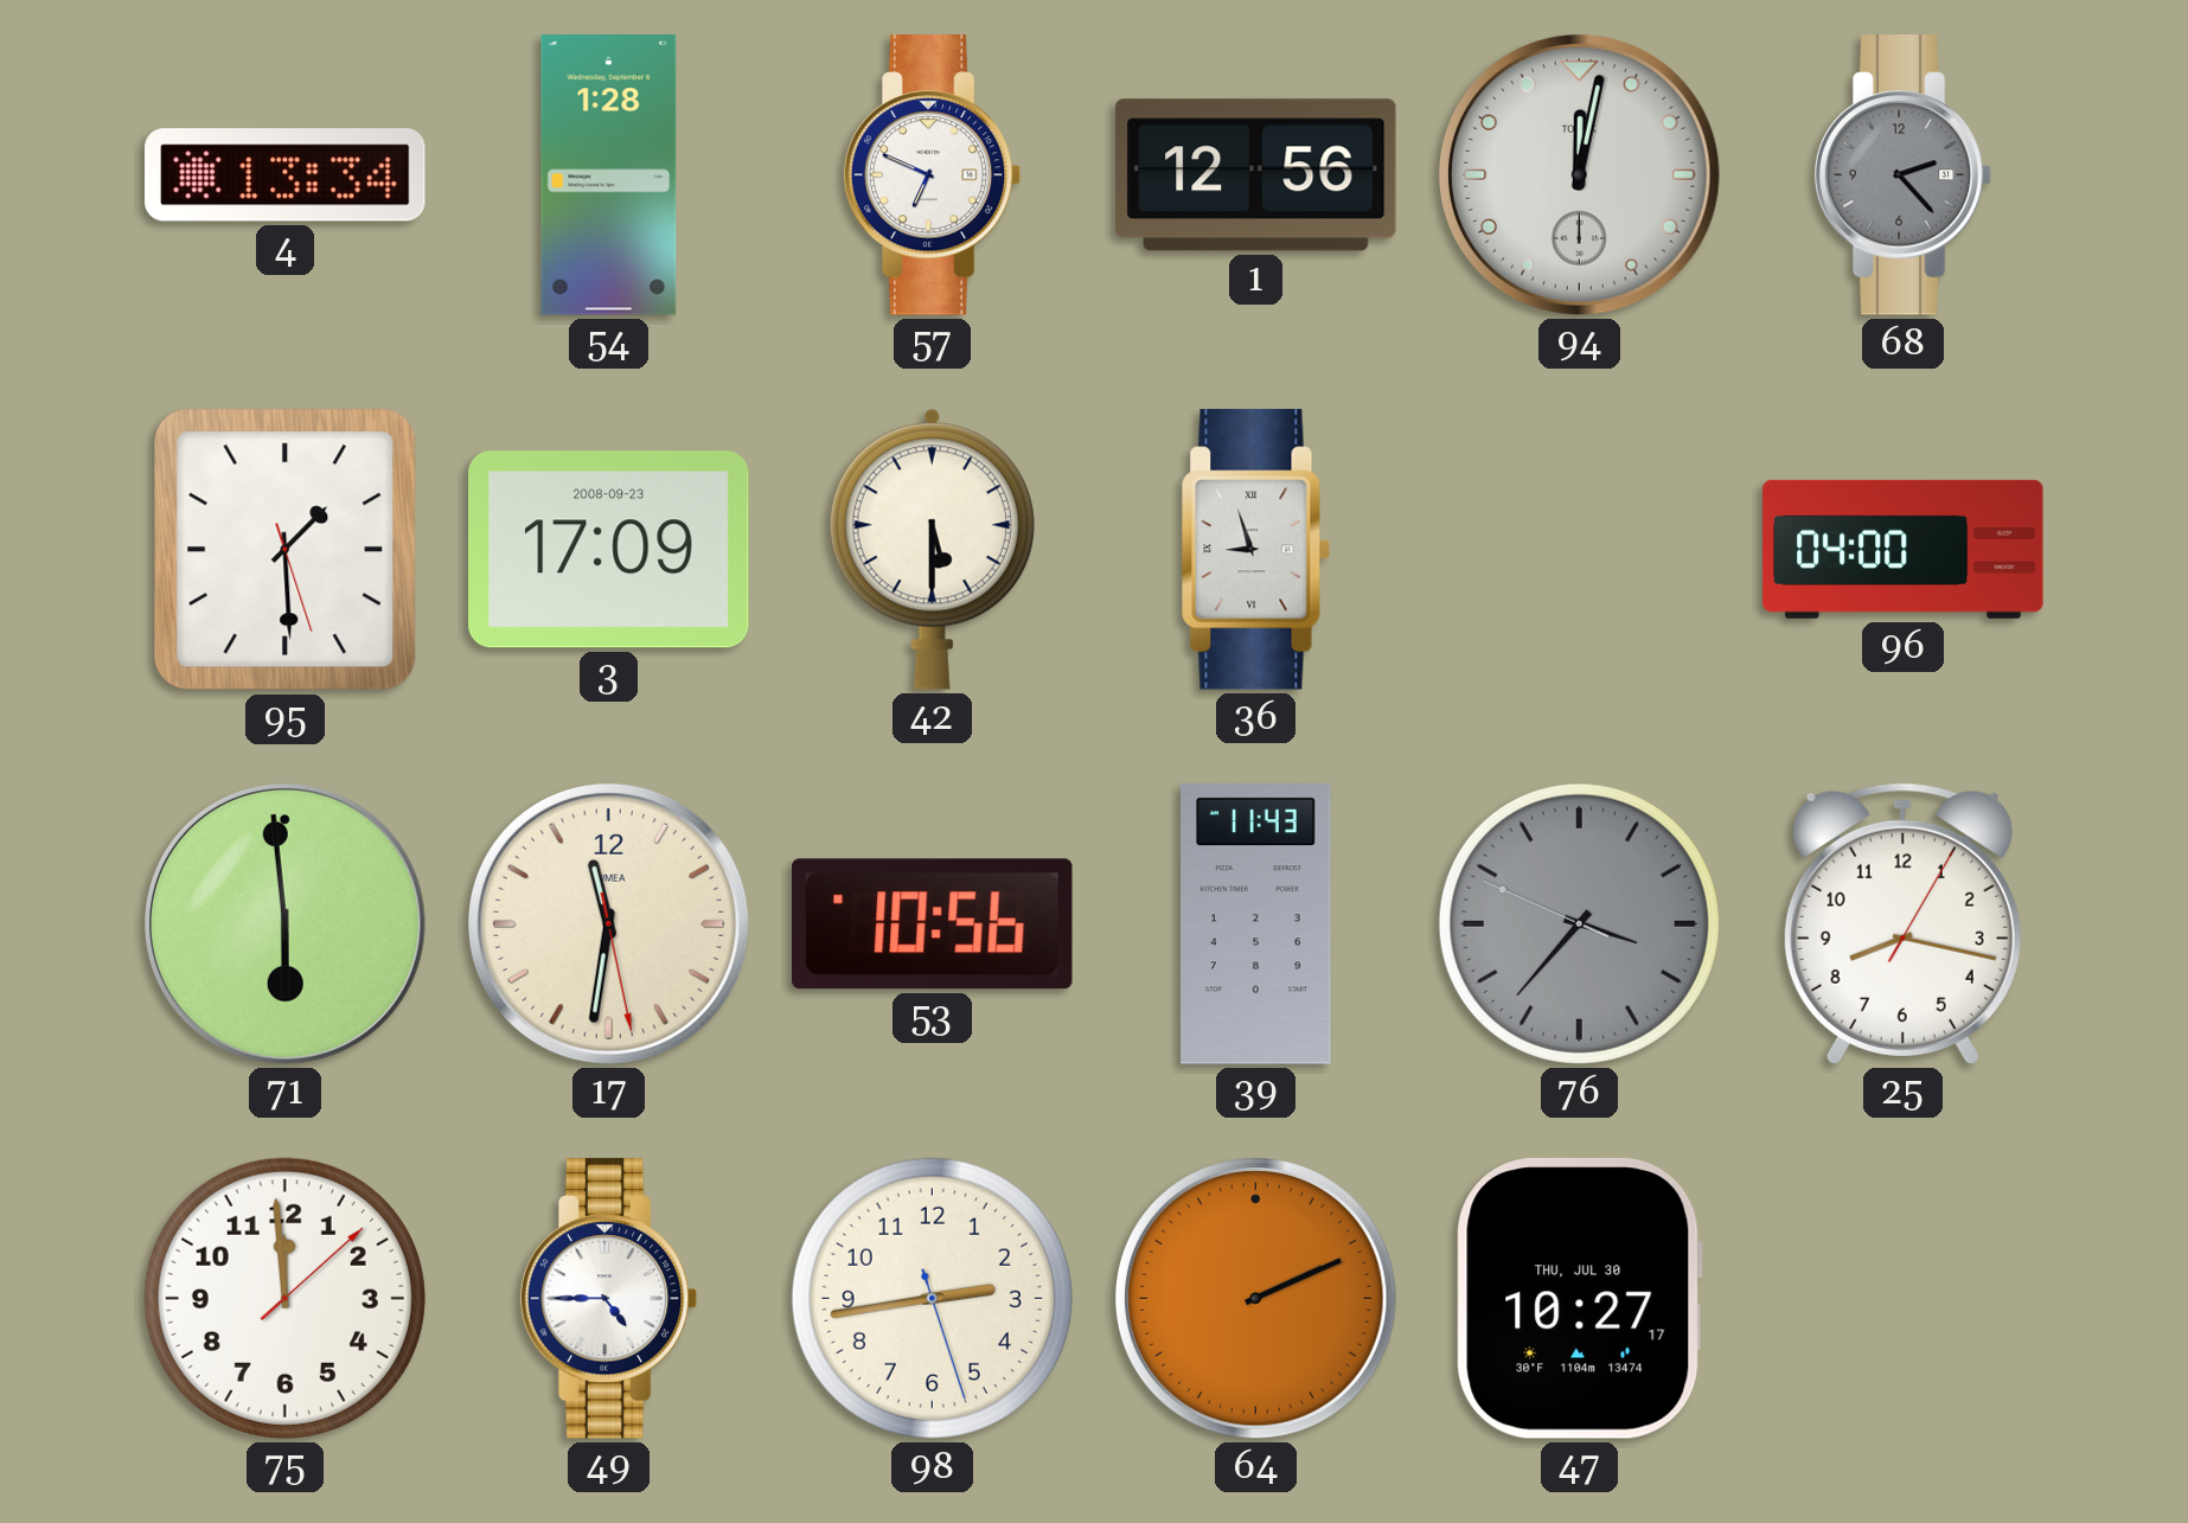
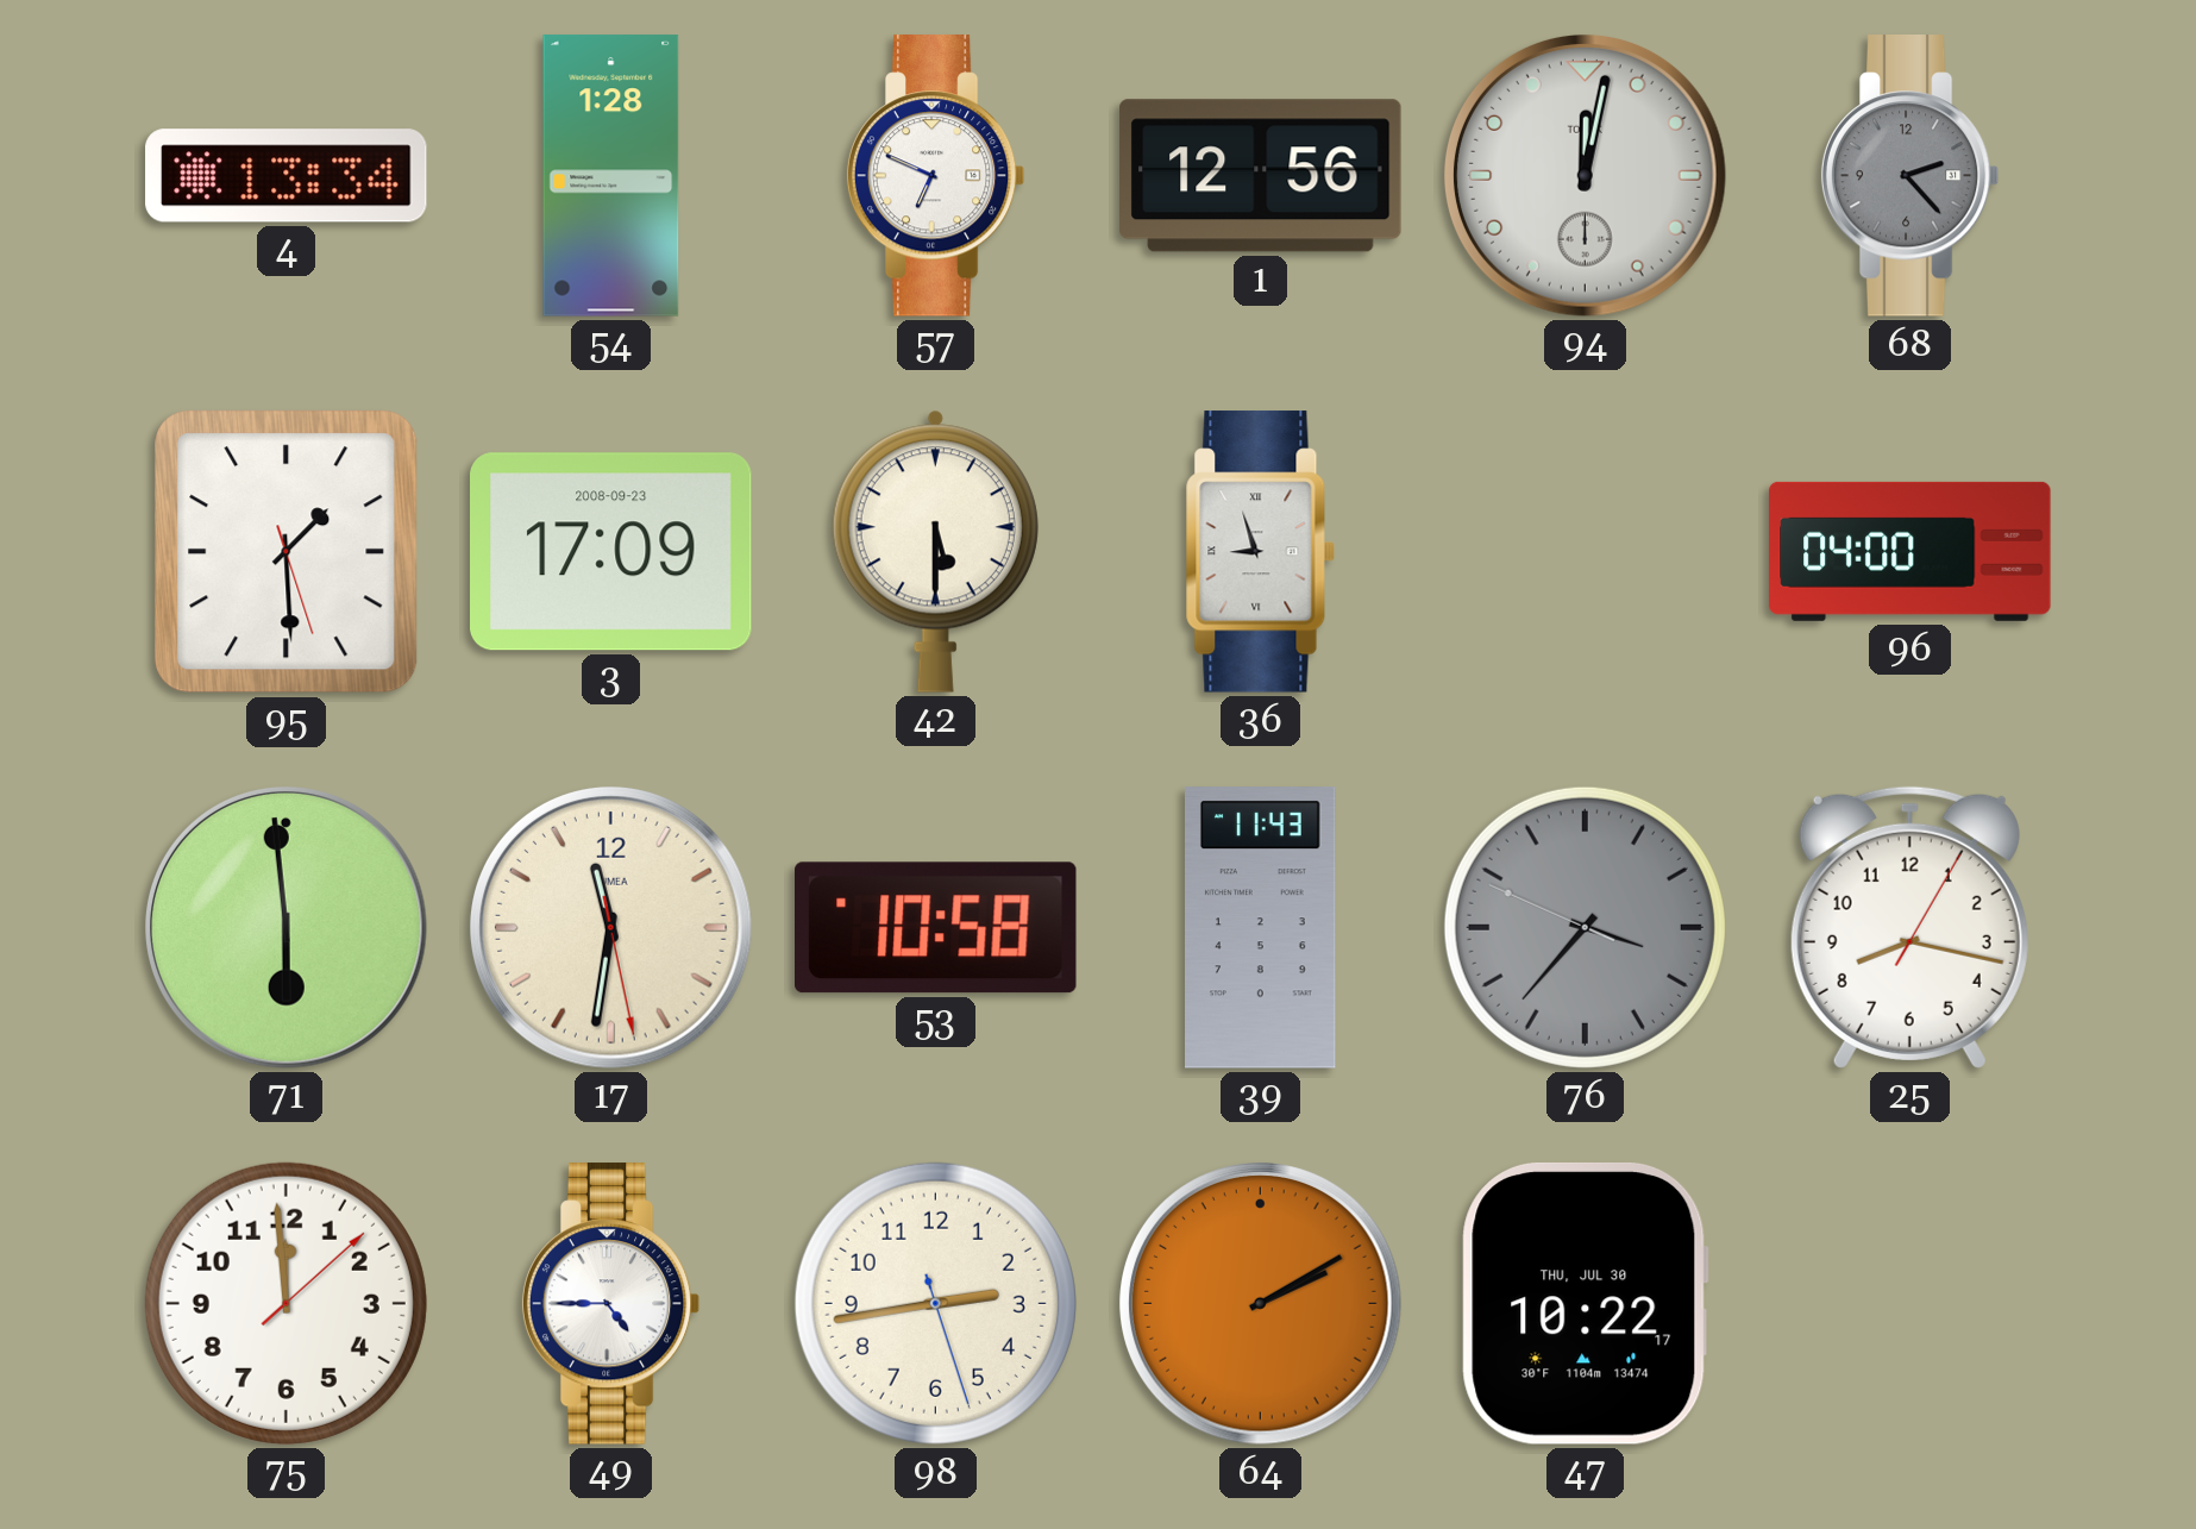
53: 10:56 -> 10:58 (936, 928)
64: 2:11 -> 2:10 (1260, 1303)
47: 10:27 -> 10:22 (1585, 1303)
